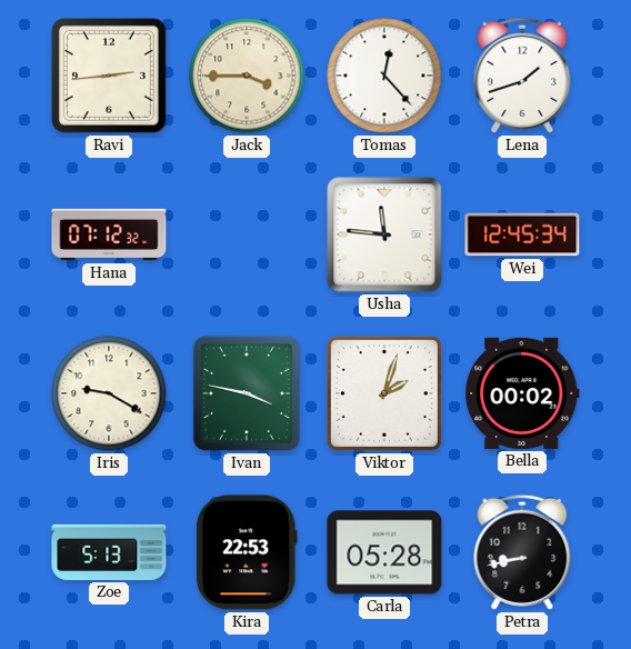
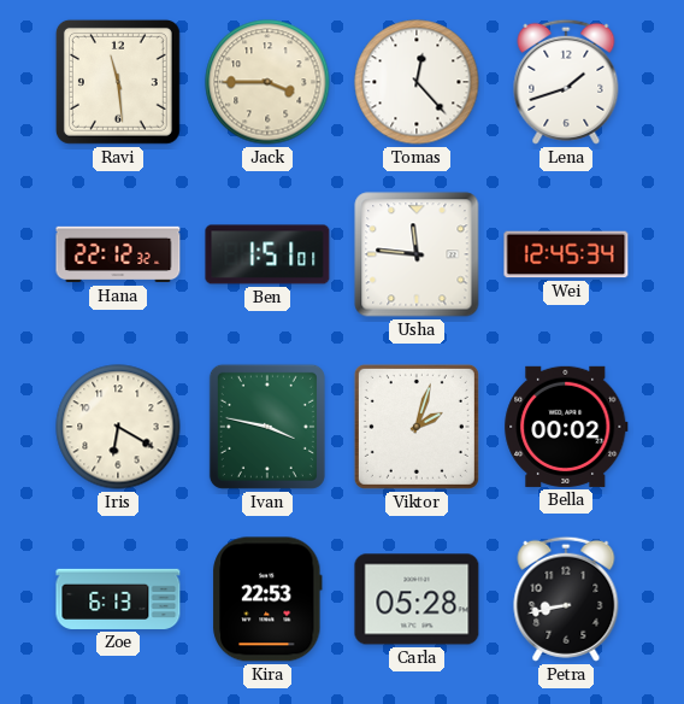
Ravi: 2:44 -> 11:29 (118, 82)
Hana: 07:12 -> 22:12 (118, 254)
Ben: none -> 1:51 (267, 254)
Iris: 9:20 -> 6:20 (118, 427)
Zoe: 5:13 -> 6:13 (118, 599)
